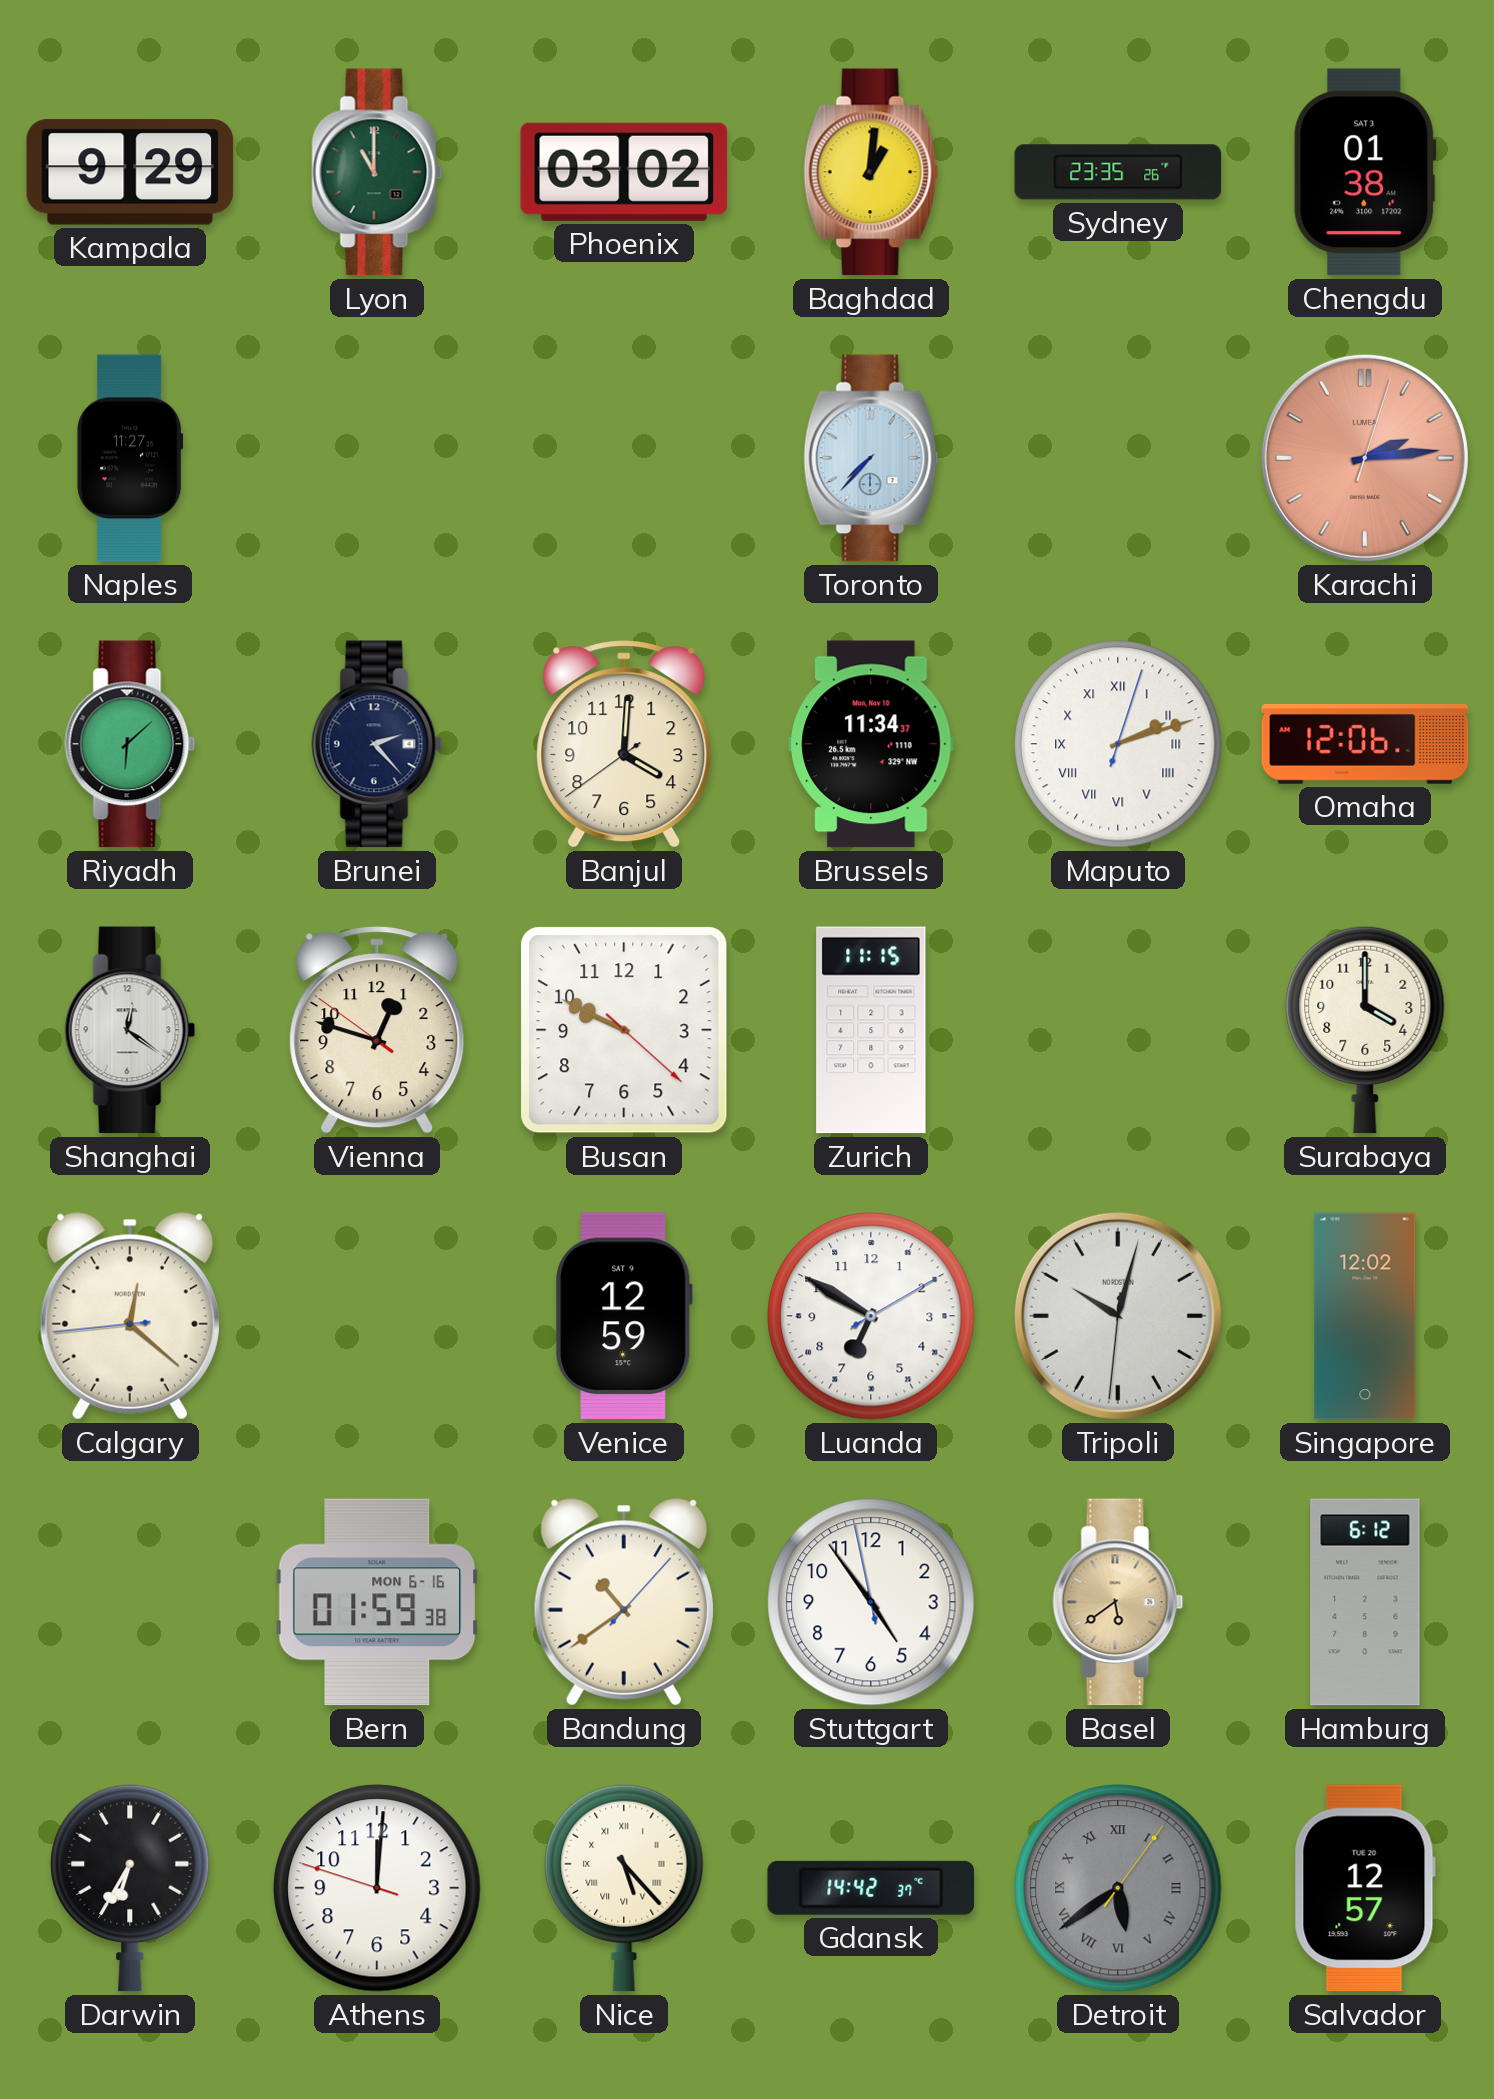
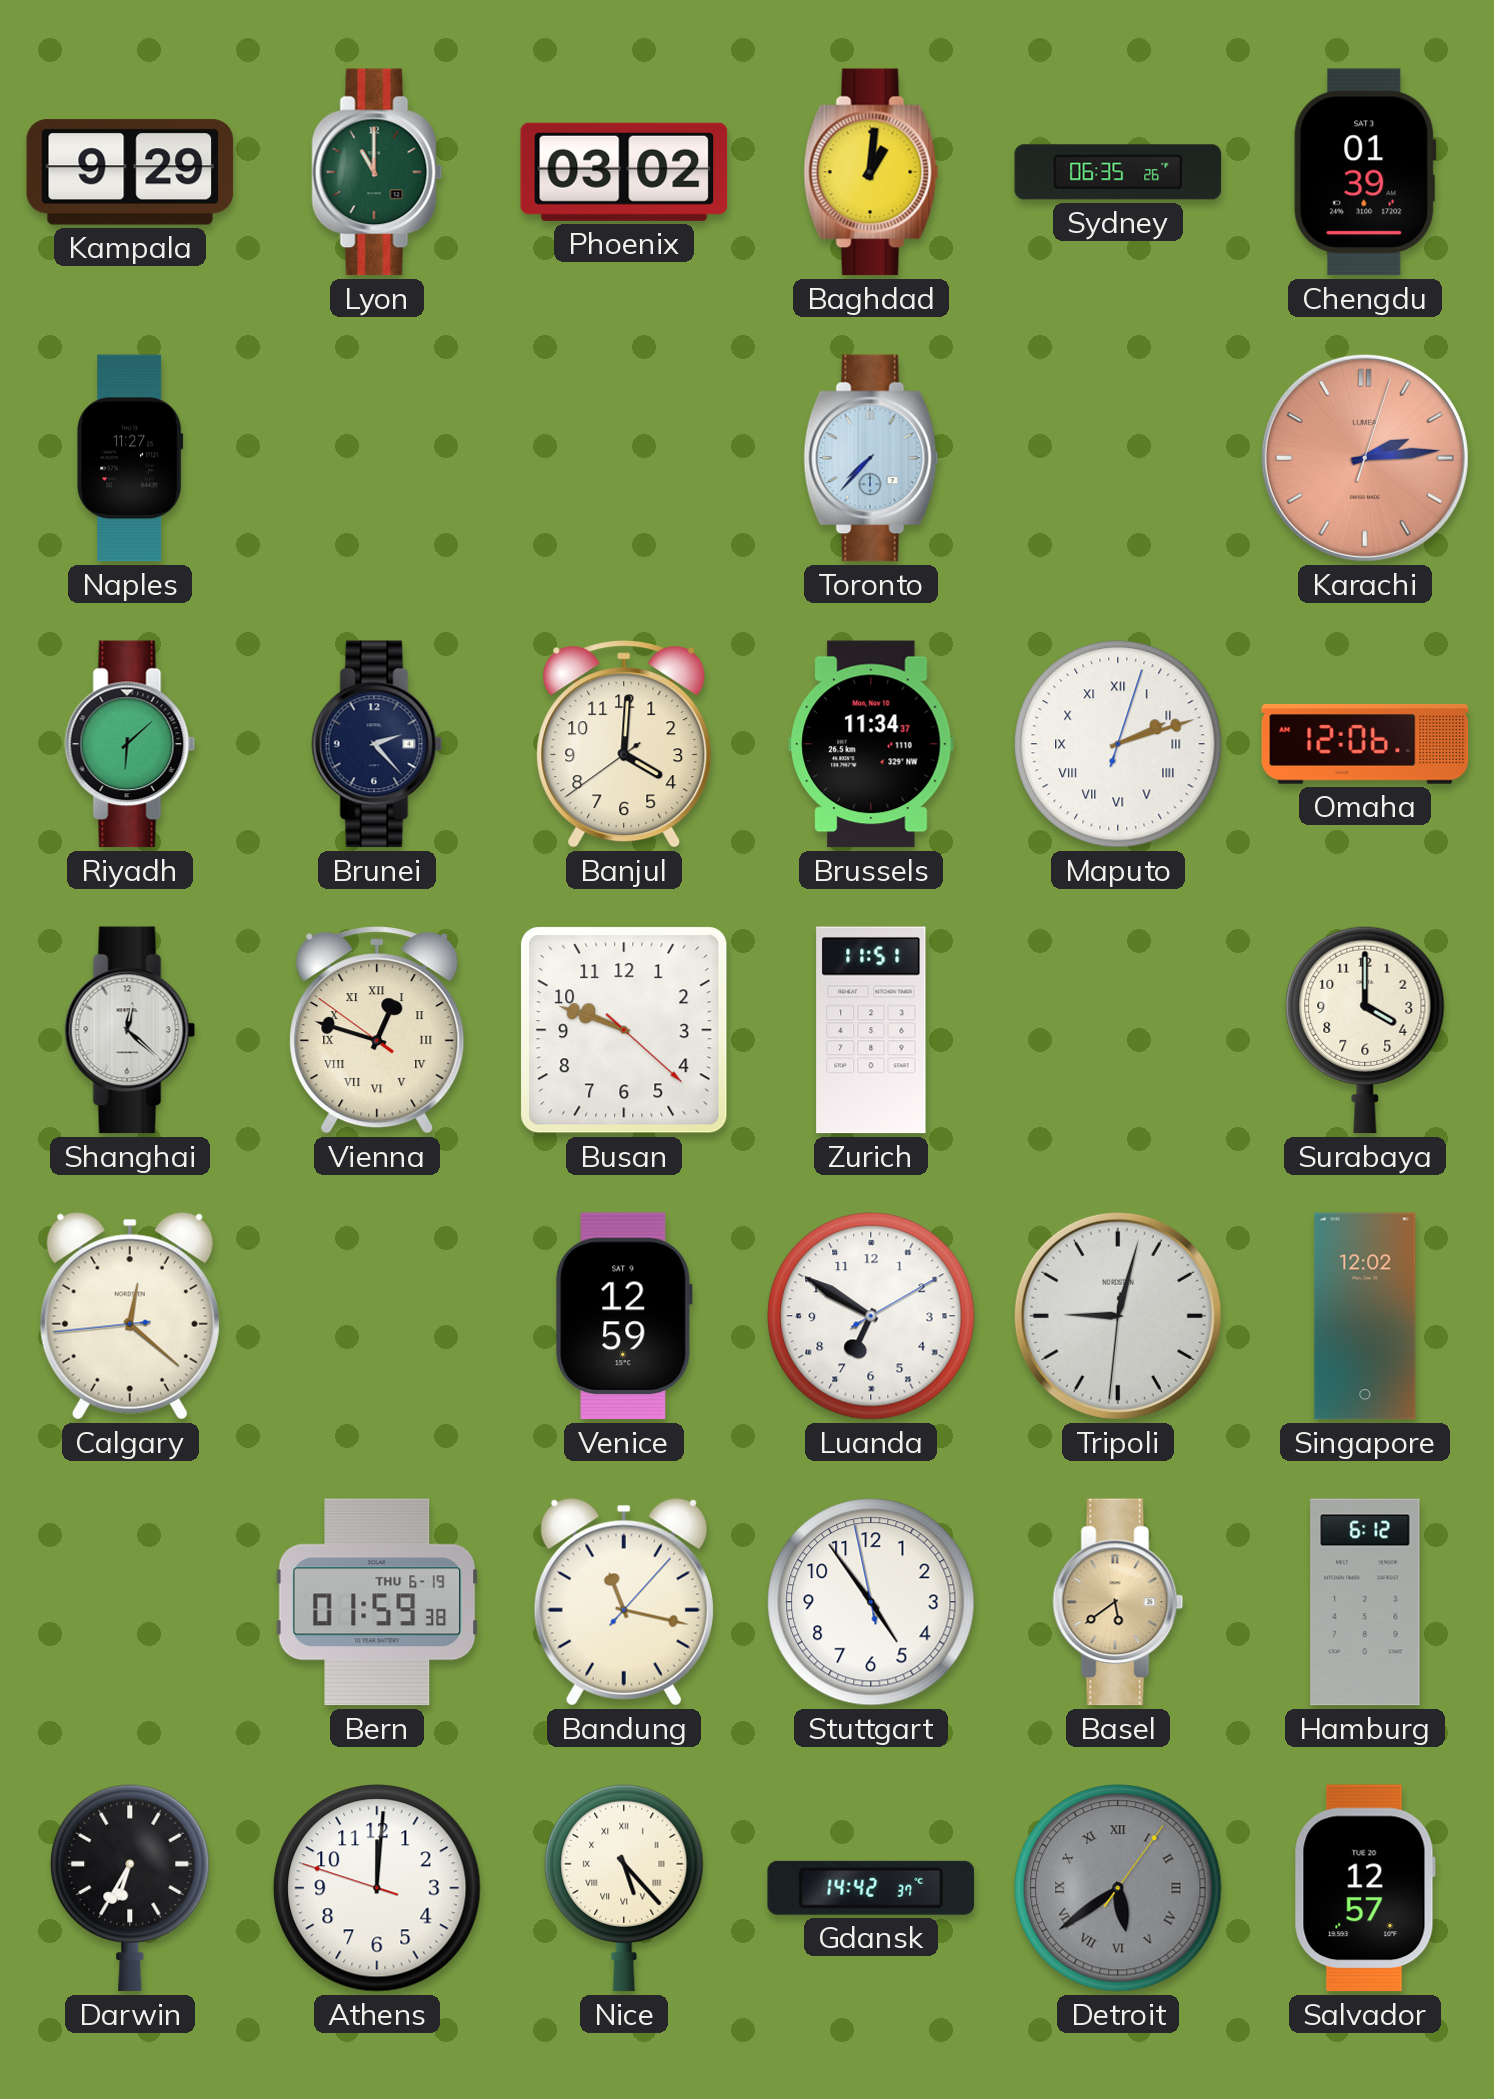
Sydney: 23:35 -> 06:35 (1118, 172)
Chengdu: 01:38 -> 01:39 (1365, 172)
Shanghai: 12:21 -> 12:22 (130, 1030)
Vienna numerals: Arabic -> Roman (377, 1030)
Busan: 9:49 -> 9:48 (624, 1030)
Zurich: 11:15 -> 11:51 (871, 1030)
Tripoli: 10:02 -> 9:02 (1118, 1316)
Bern date: MON 6-16 -> THU 6-19 (377, 1602)
Bandung: 10:39 -> 11:17 (624, 1602)
